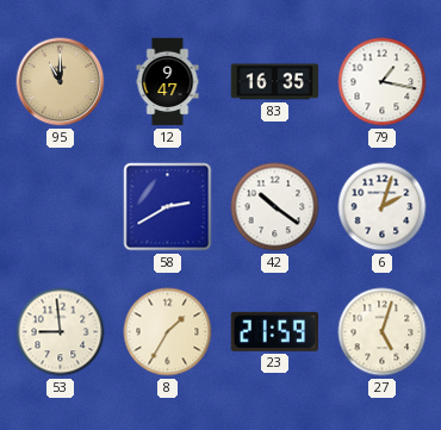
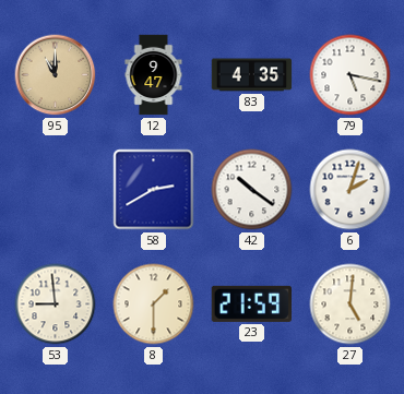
83: 16:35 -> 4:35 (252, 75)
79: 1:17 -> 5:17 (350, 75)
8: 1:35 -> 1:30 (154, 305)
27: 5:03 -> 5:01 (350, 305)
